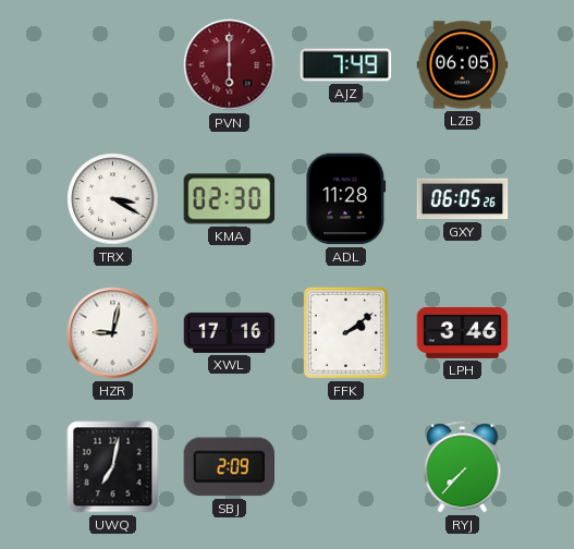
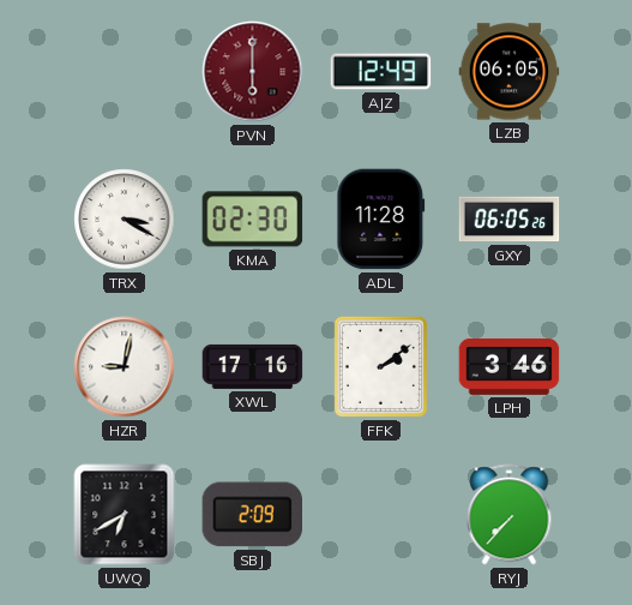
AJZ: 7:49 -> 12:49 (381, 72)
UWQ: 7:02 -> 6:40 (125, 515)
